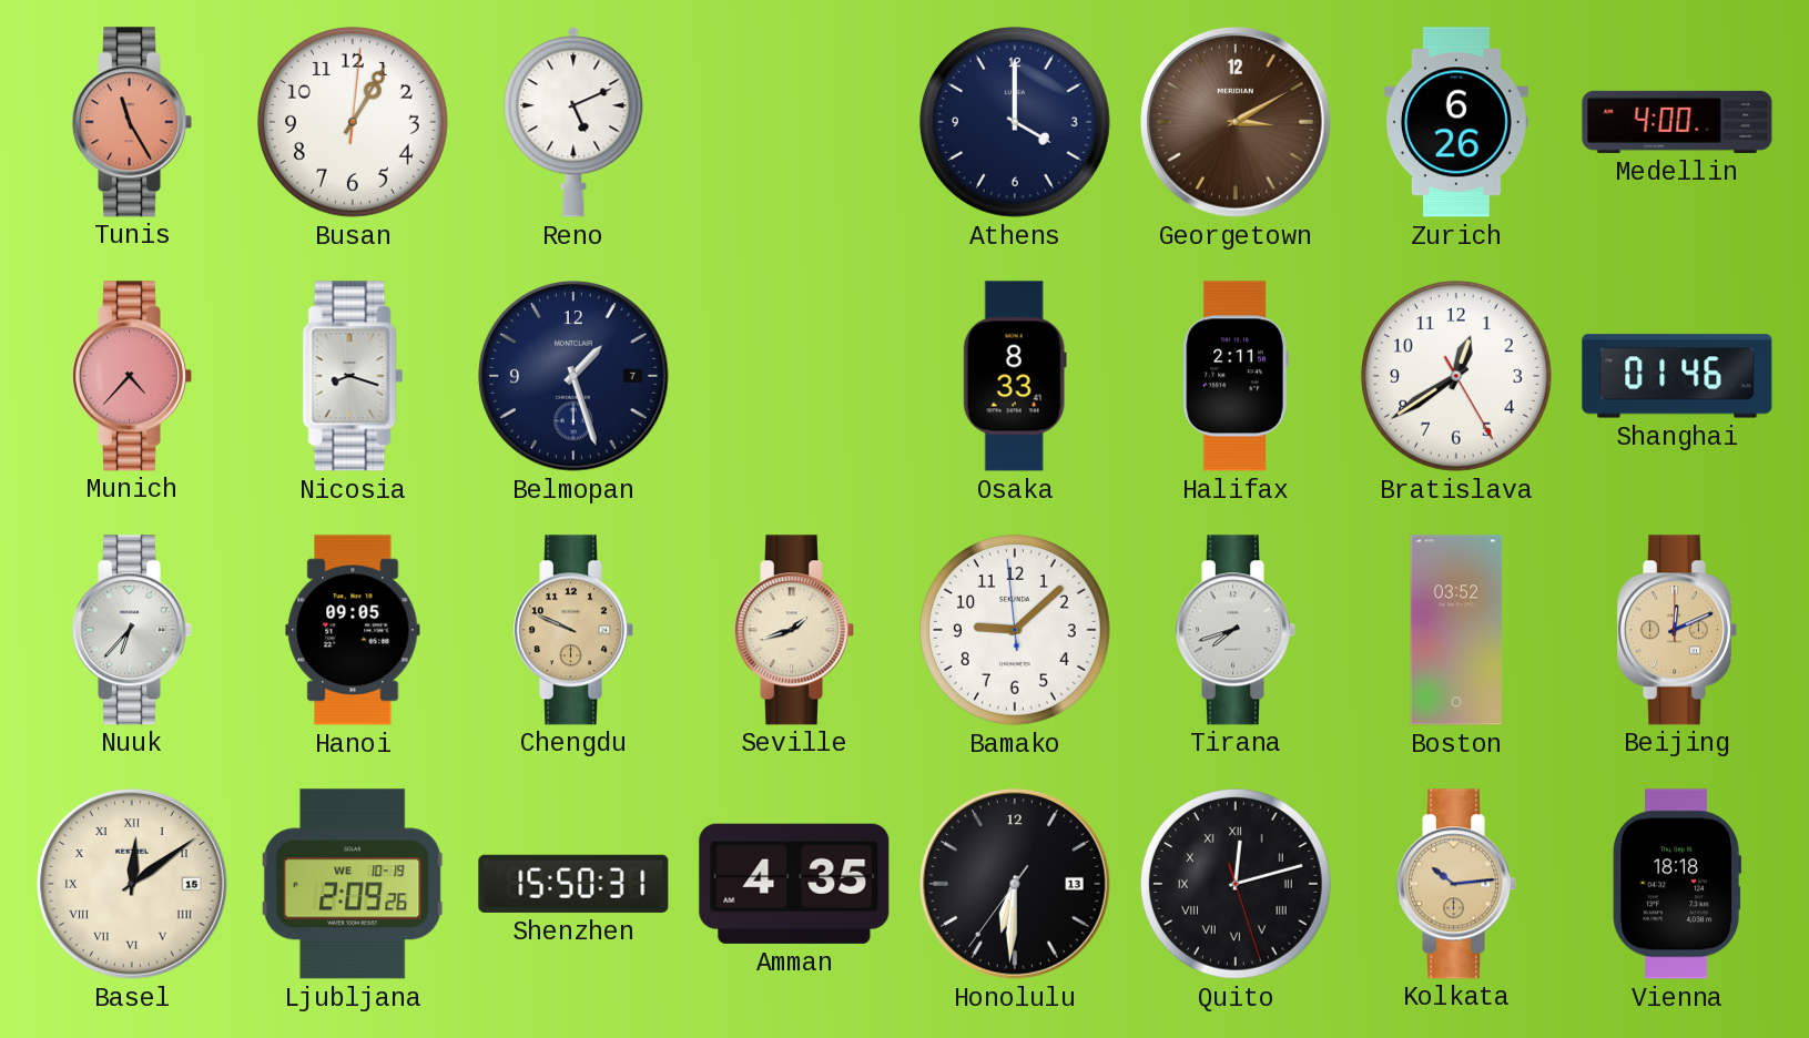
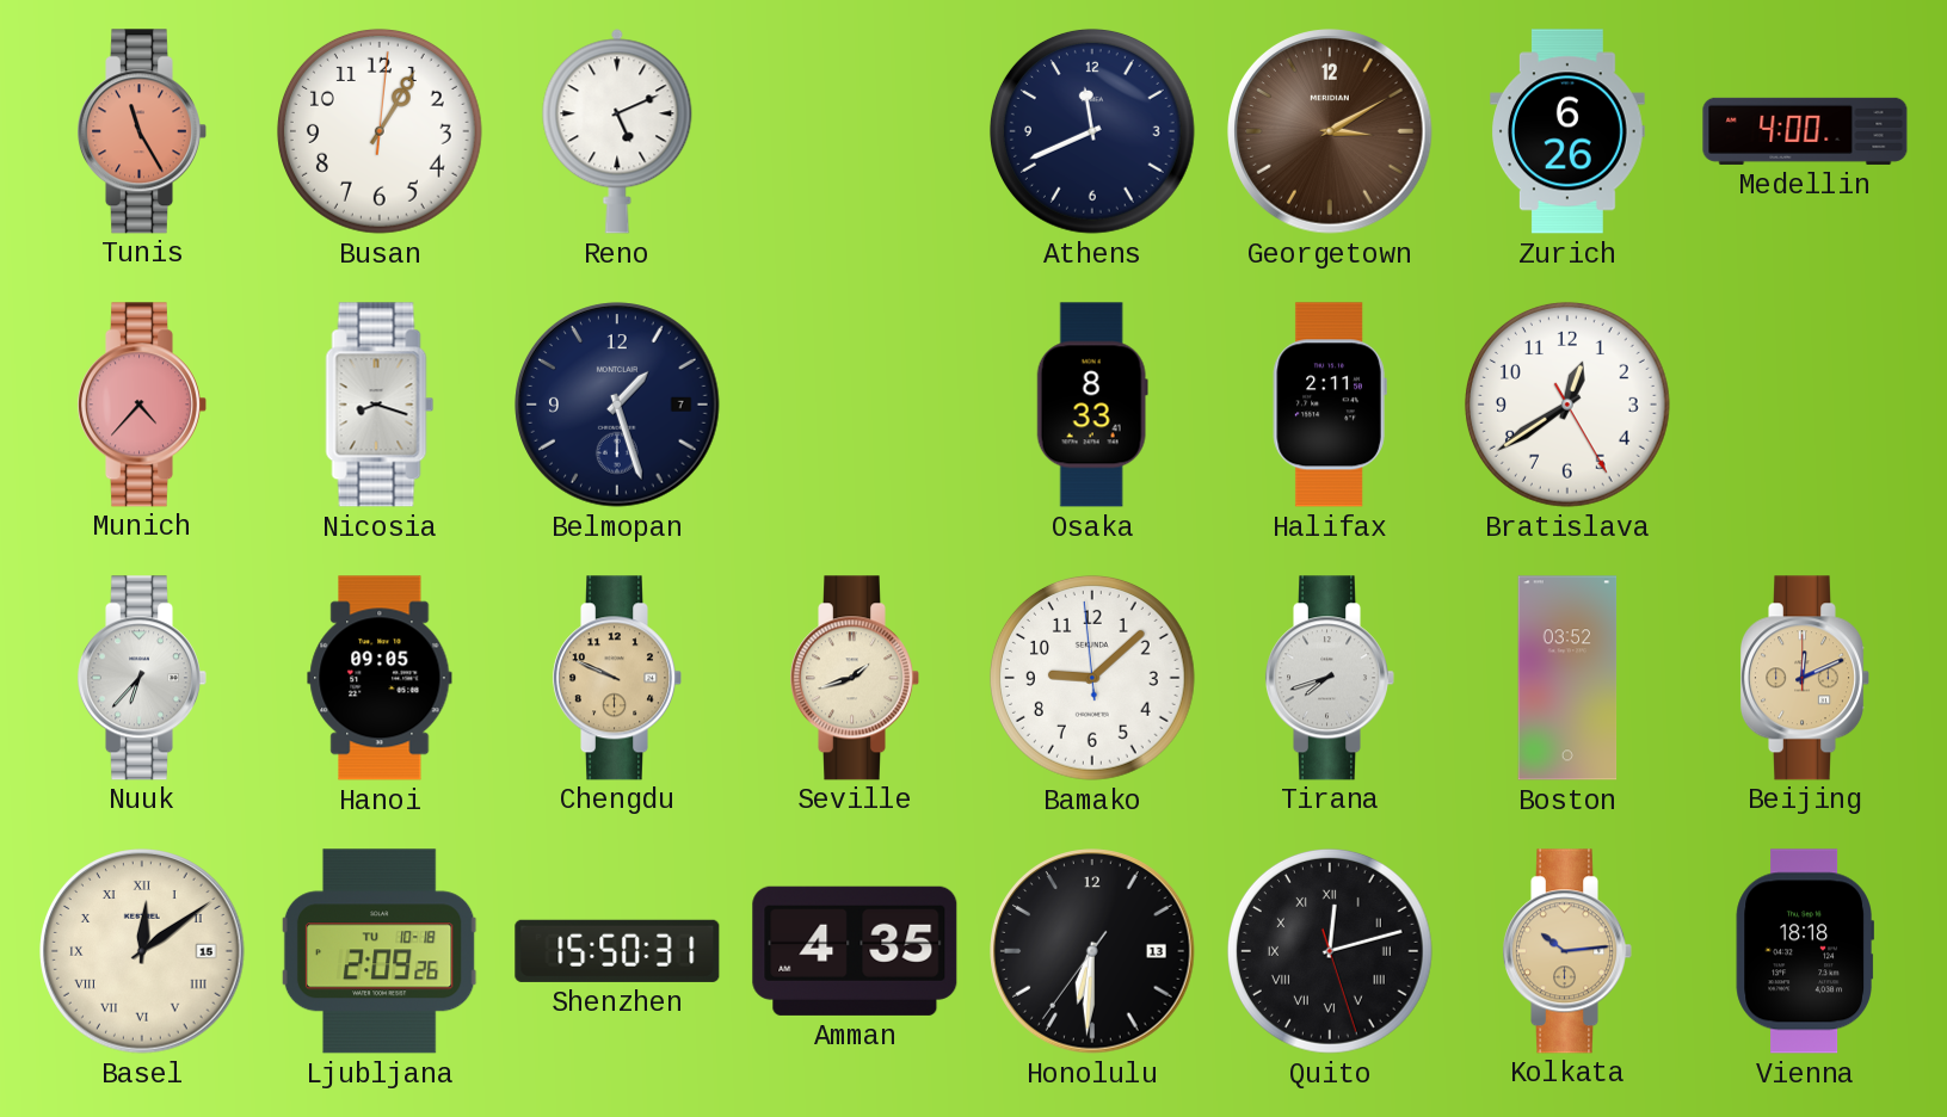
Athens: 4:00 -> 11:41 (1092, 131)
Shanghai: 01:46 -> none (1677, 376)
Ljubljana date: WE 10-19 -> TU 10-18 (380, 951)
